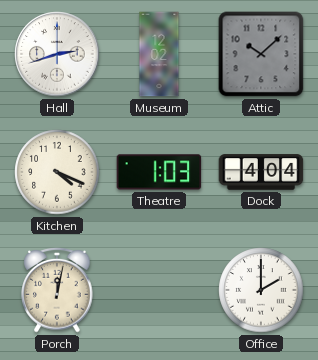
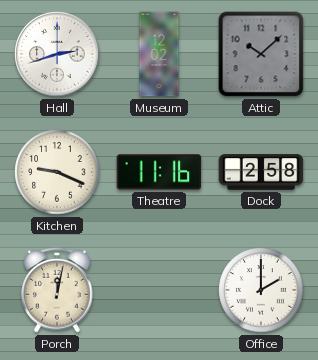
Kitchen: 4:19 -> 9:19 (57, 172)
Theatre: 1:03 -> 11:16 (159, 172)
Dock: 4:04 -> 2:58 (261, 172)
